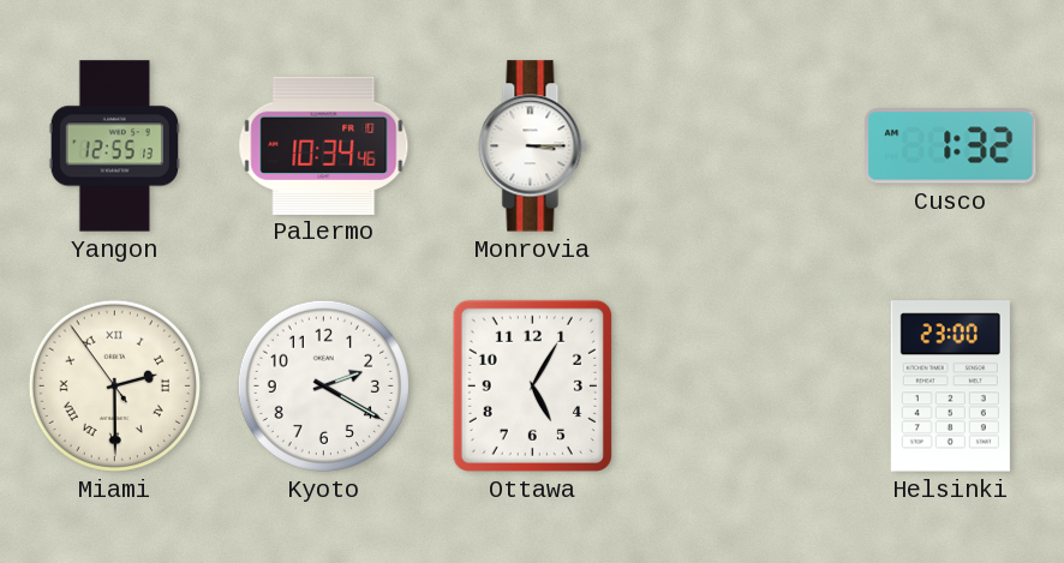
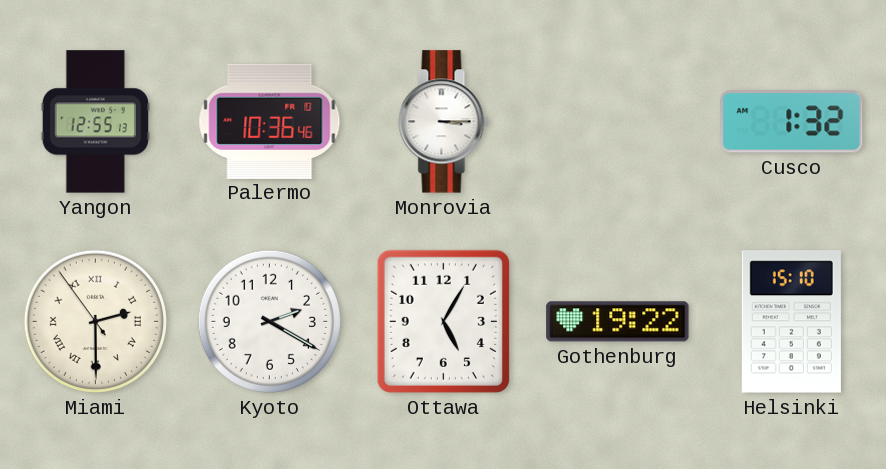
Palermo: 10:34 -> 10:36 (270, 121)
Gothenburg: none -> 19:22 (618, 322)
Helsinki: 23:00 -> 15:10 (791, 322)
